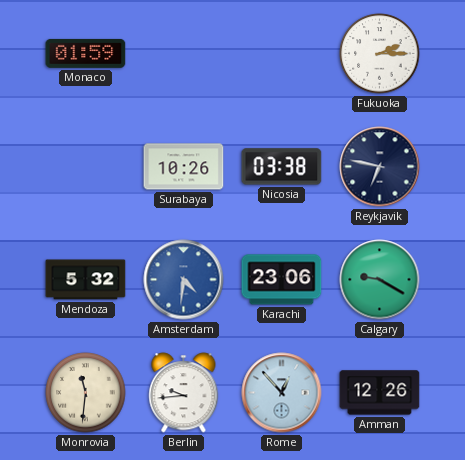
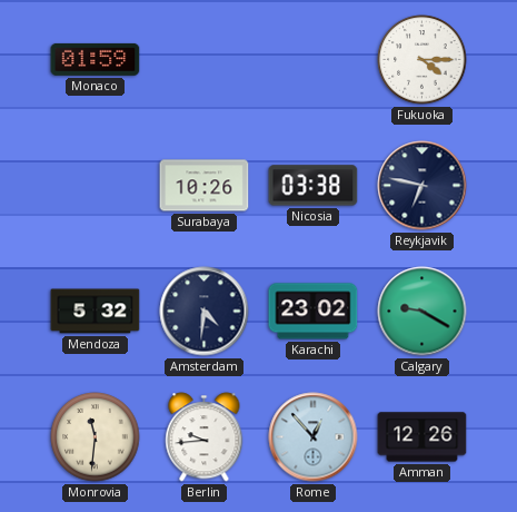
Fukuoka: 2:15 -> 4:15 (422, 60)
Amsterdam dial: blue -> navy (205, 312)
Karachi: 23:06 -> 23:02 (314, 312)
